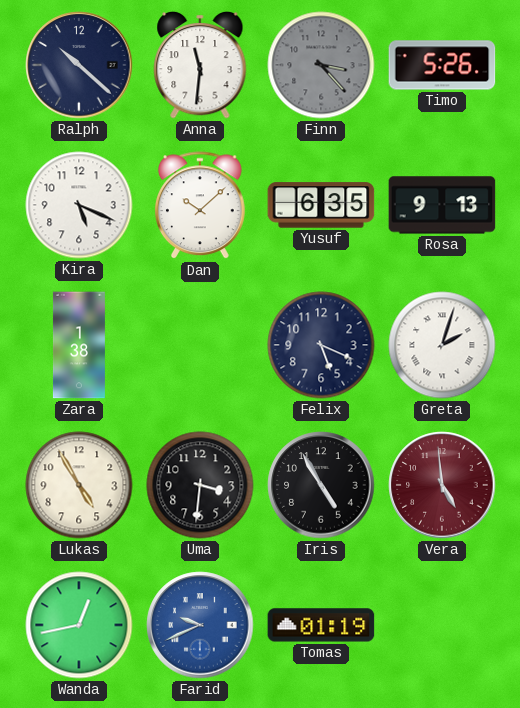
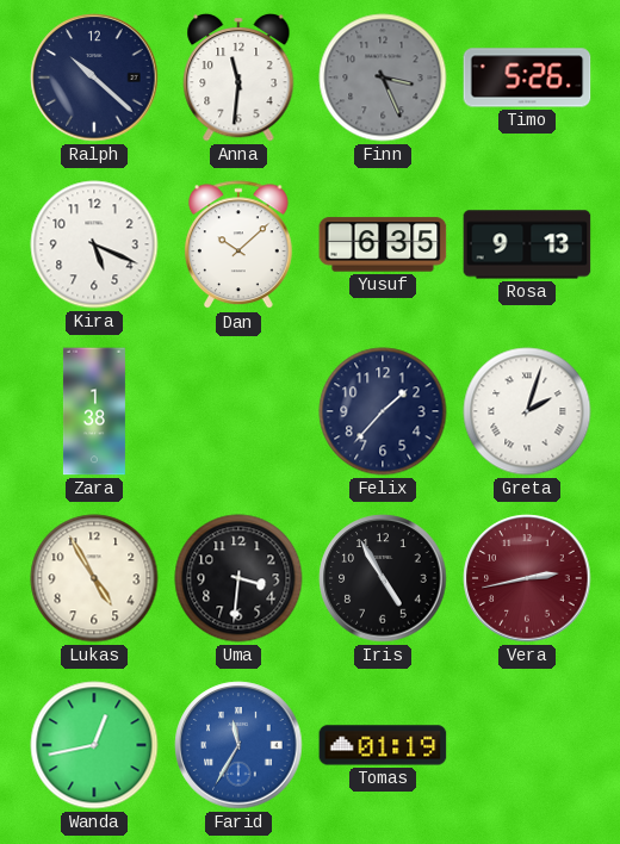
Finn: 3:23 -> 3:26 (383, 77)
Felix: 5:19 -> 1:37 (383, 411)
Vera: 4:59 -> 2:43 (527, 578)
Farid: 9:41 -> 11:35 (238, 745)
